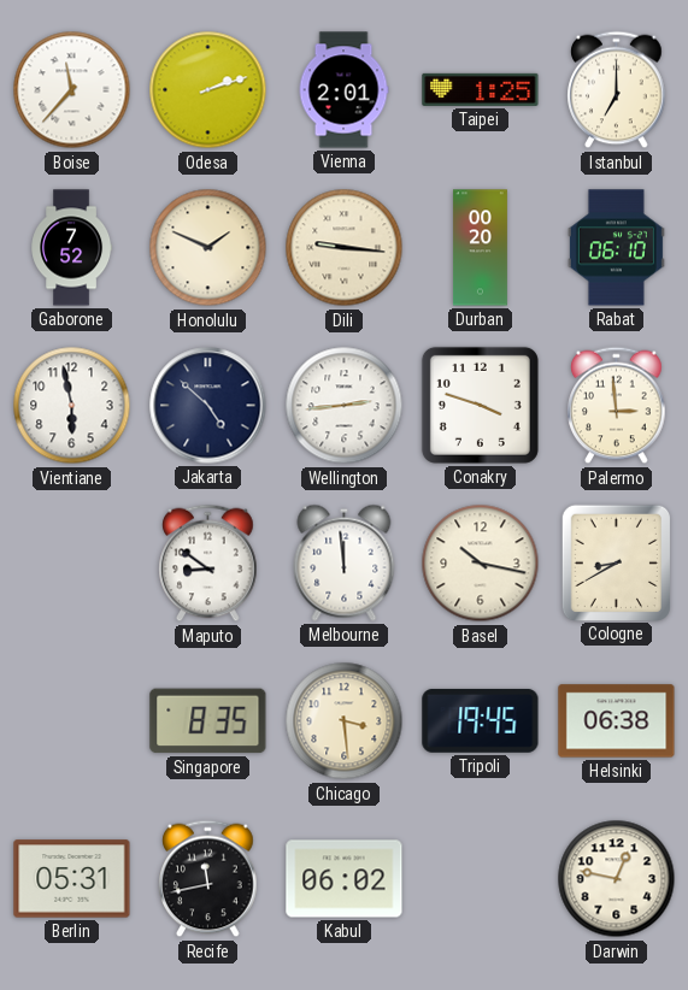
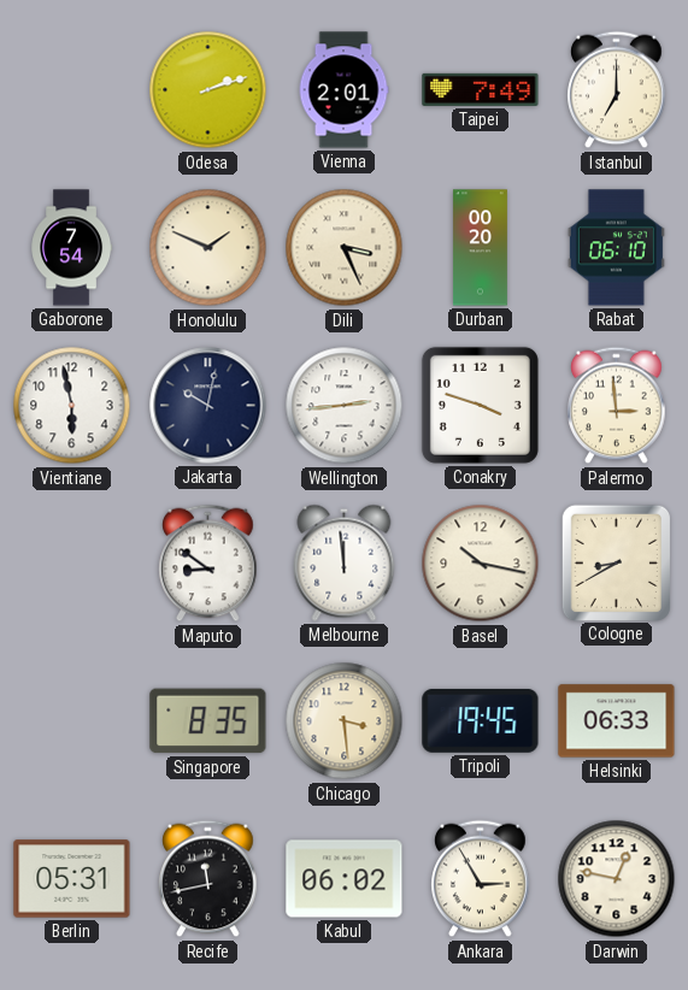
Boise: 11:37 -> none (72, 90)
Taipei: 1:25 -> 7:49 (481, 89)
Gaborone: 7:52 -> 7:54 (72, 248)
Dili: 9:16 -> 3:26 (345, 248)
Jakarta: 4:52 -> 10:02 (208, 406)
Helsinki: 06:38 -> 06:33 (617, 721)
Ankara: none -> 2:55 (481, 879)
